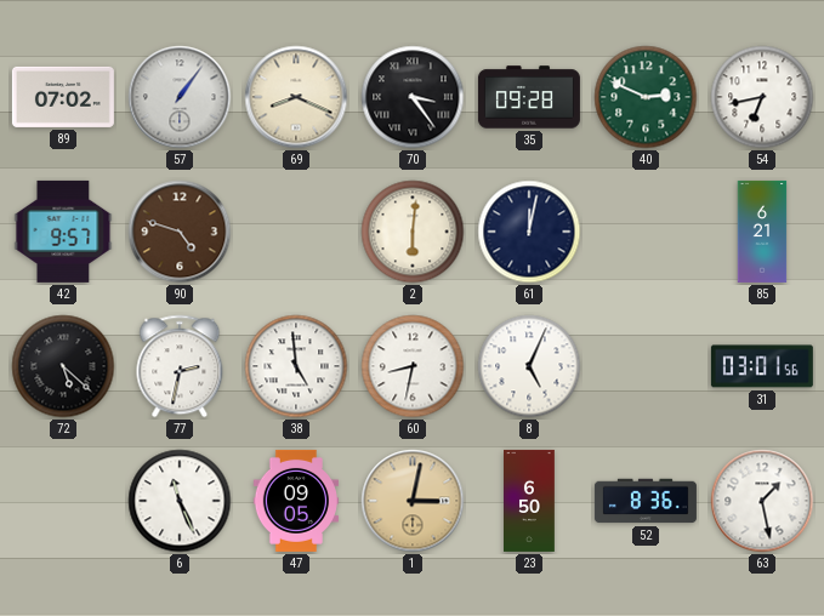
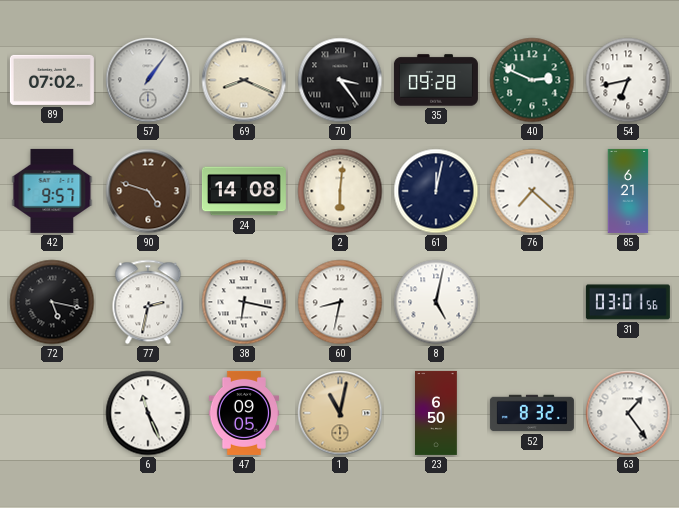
24: none -> 14:08 (244, 191)
76: none -> 7:22 (532, 191)
72: 5:22 -> 5:17 (52, 302)
38: 4:59 -> 6:17 (244, 302)
8: 5:04 -> 5:02 (436, 302)
1: 3:02 -> 11:02 (340, 413)
52: 8:36 -> 8:32 (532, 413)
63: 1:28 -> 1:24 (628, 413)
